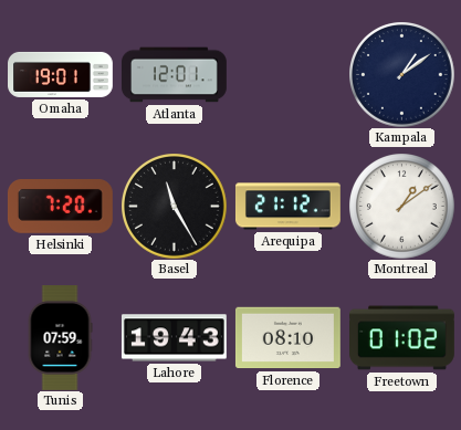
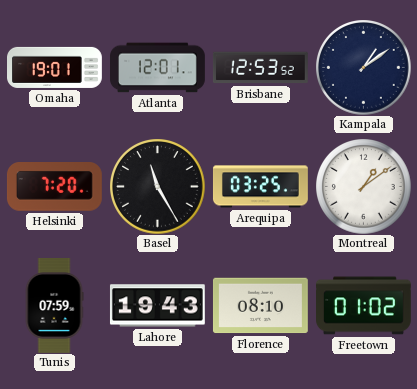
Brisbane: none -> 12:53 (260, 68)
Arequipa: 21:12 -> 03:25 (260, 187)
